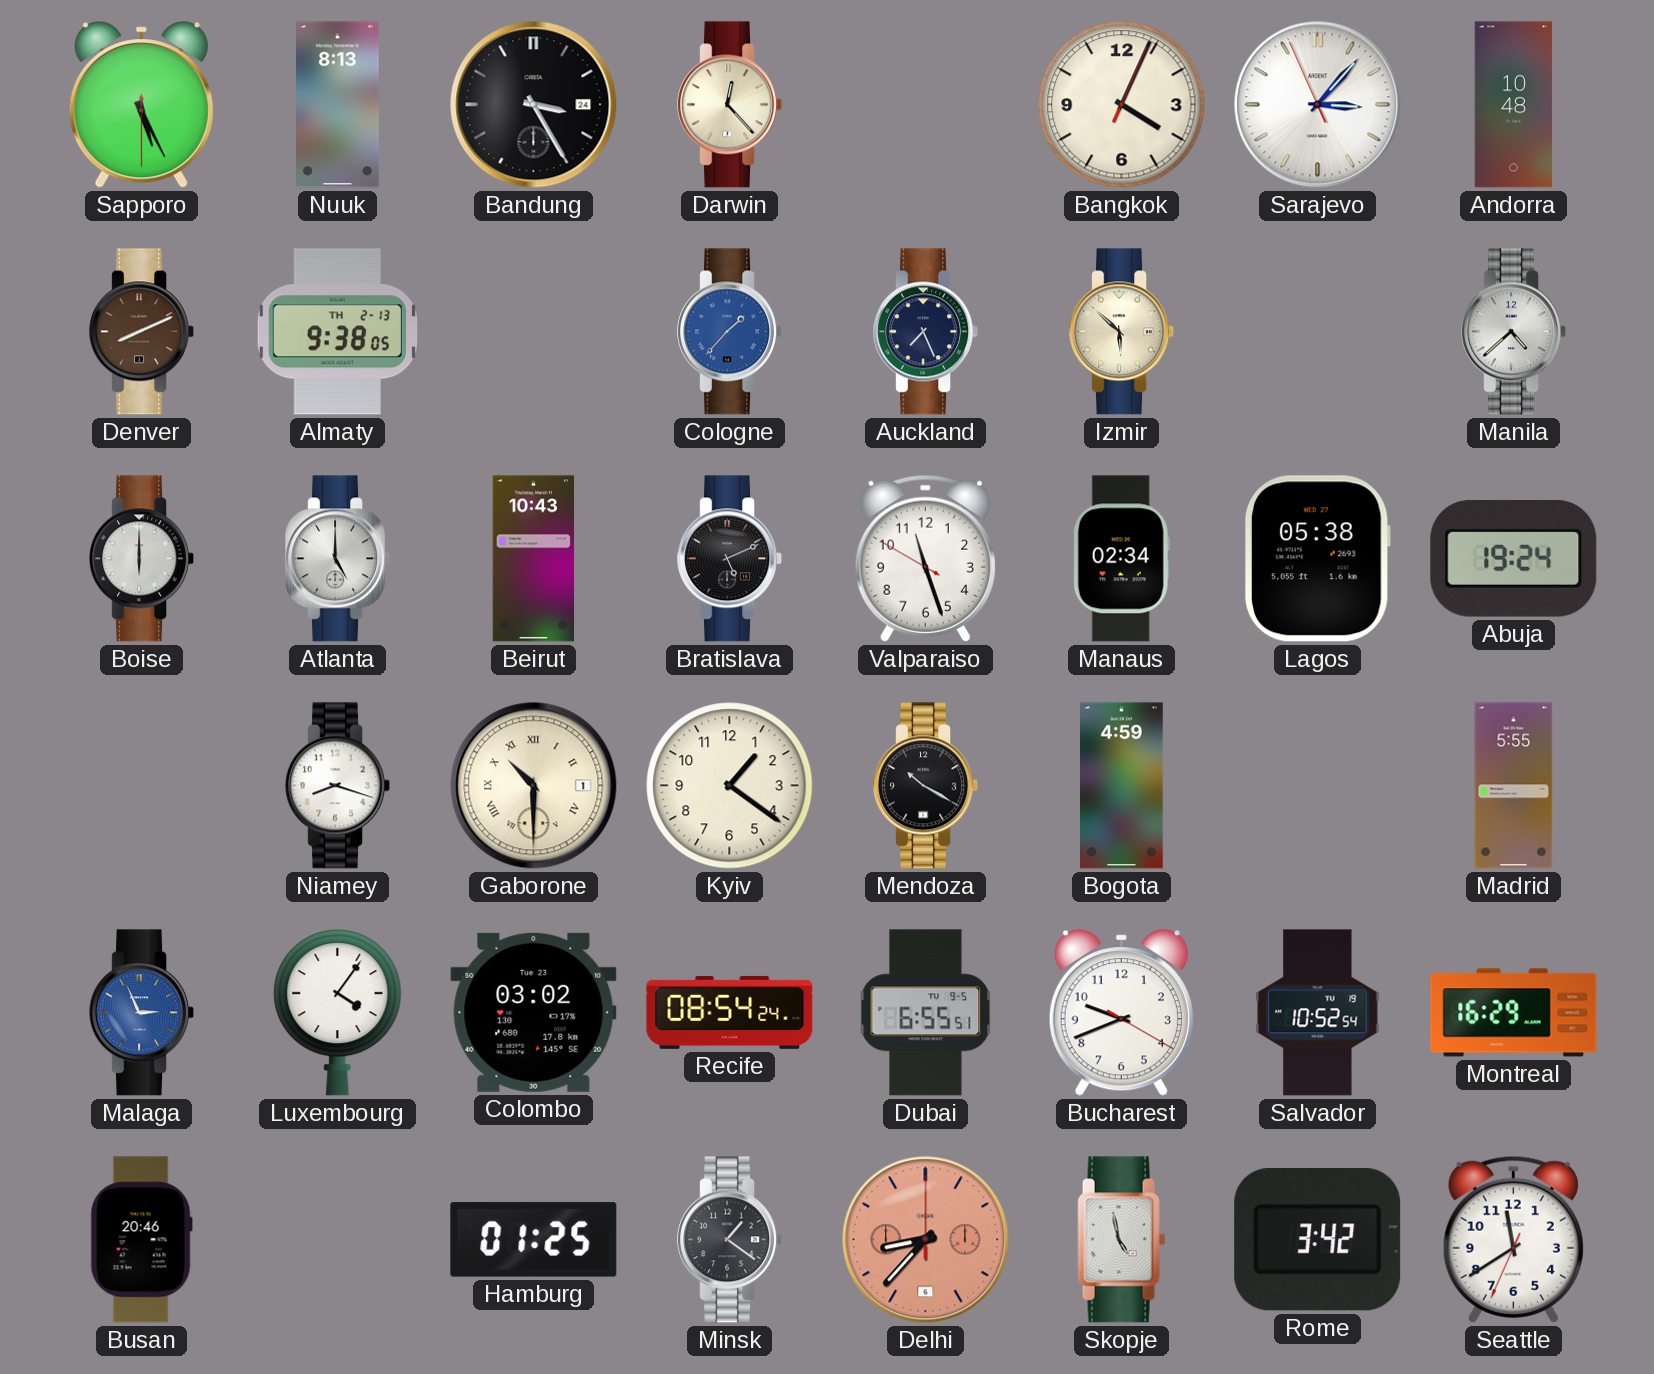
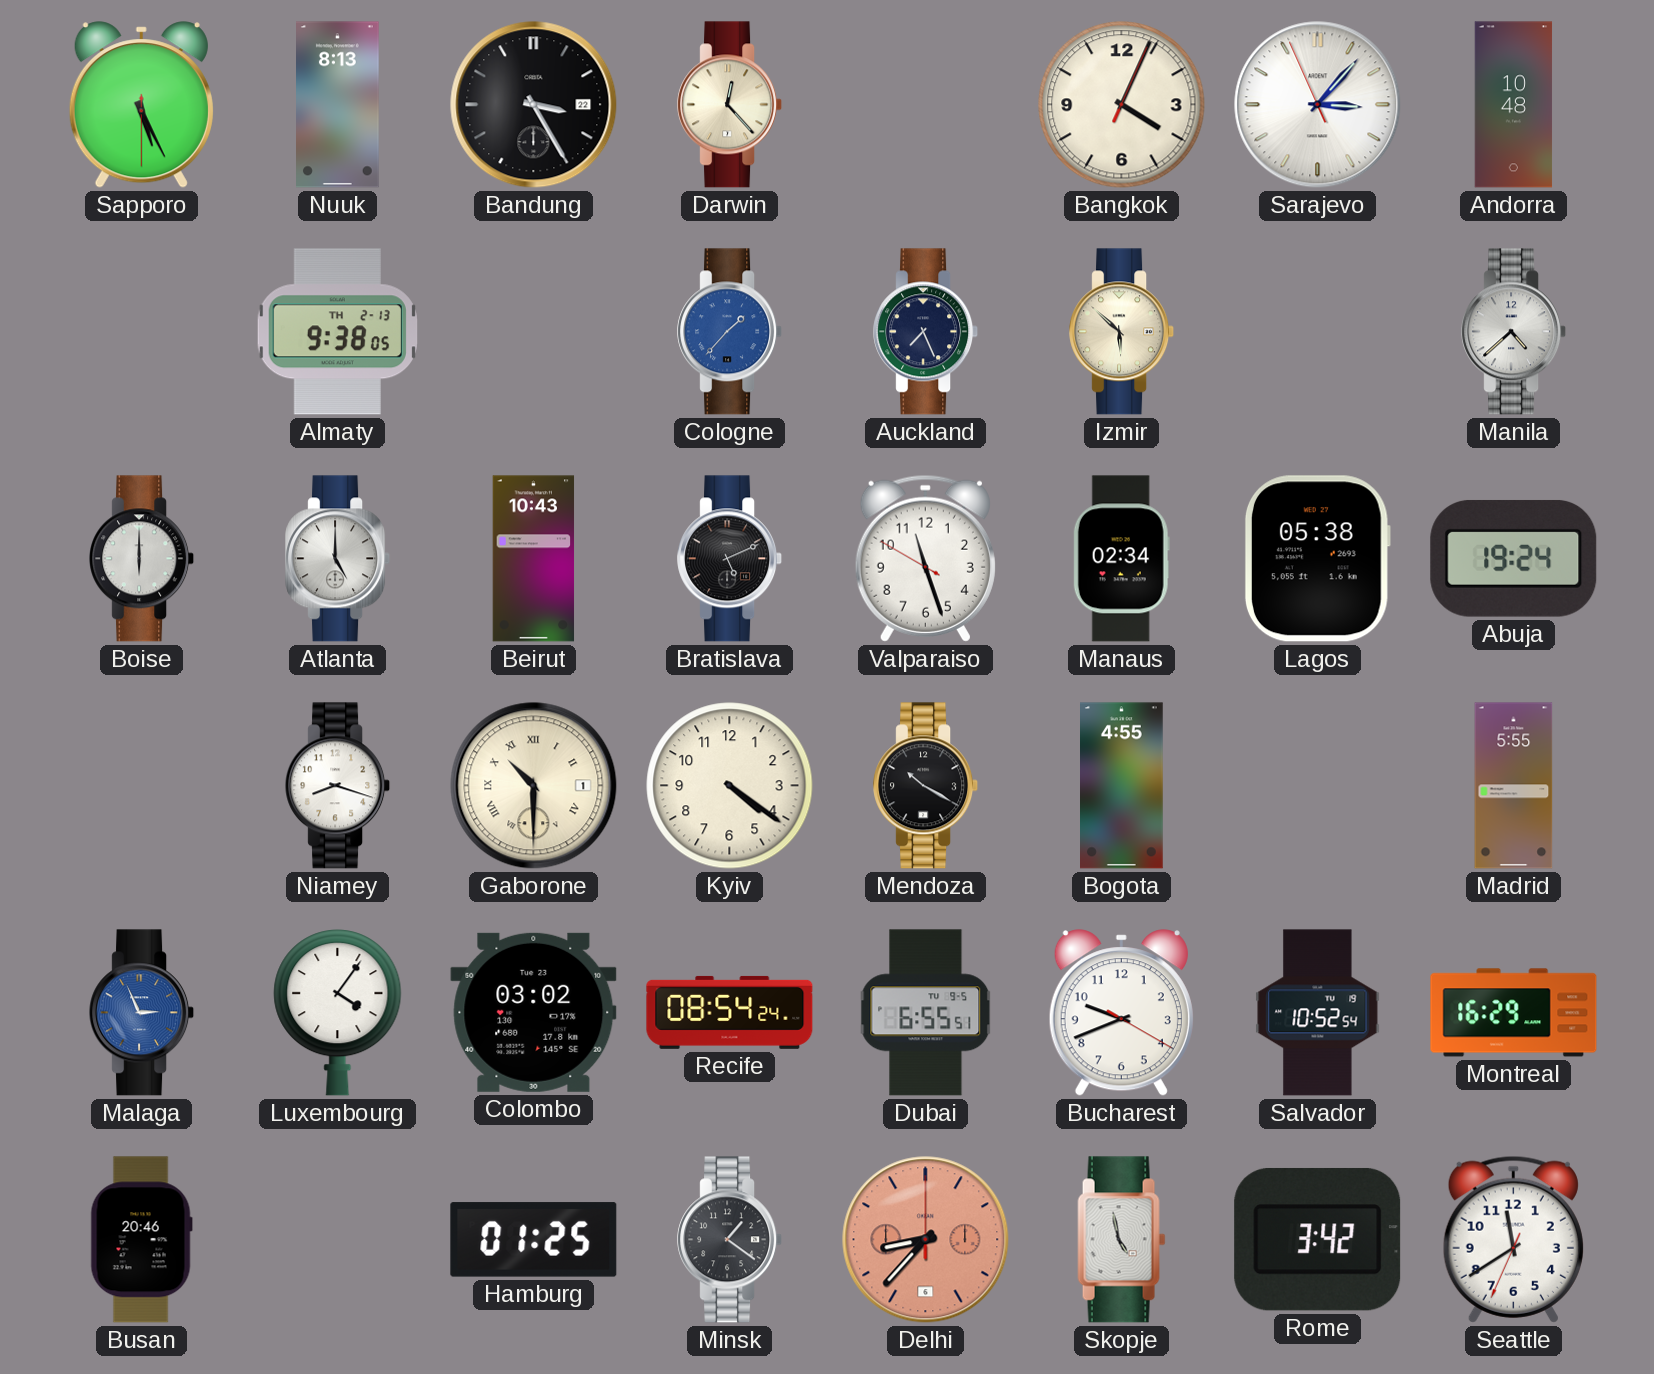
Bandung date: 24 -> 22 (534, 105)
Denver: 8:11 -> none (142, 332)
Kyiv: 1:21 -> 4:21 (730, 786)
Bogota: 4:59 -> 4:55 (1122, 786)
